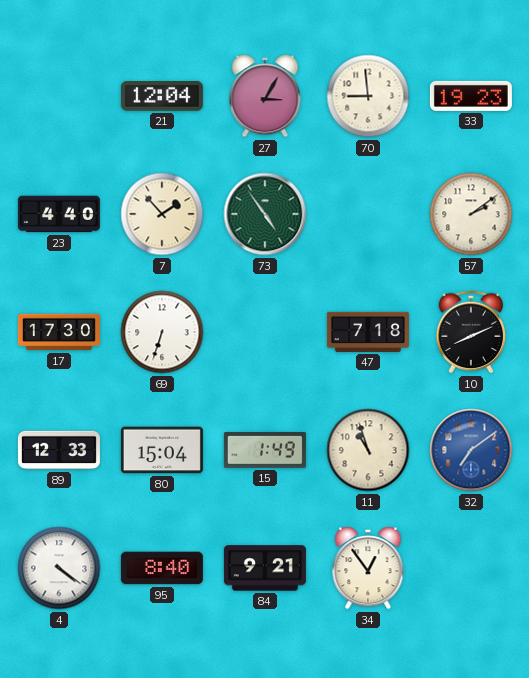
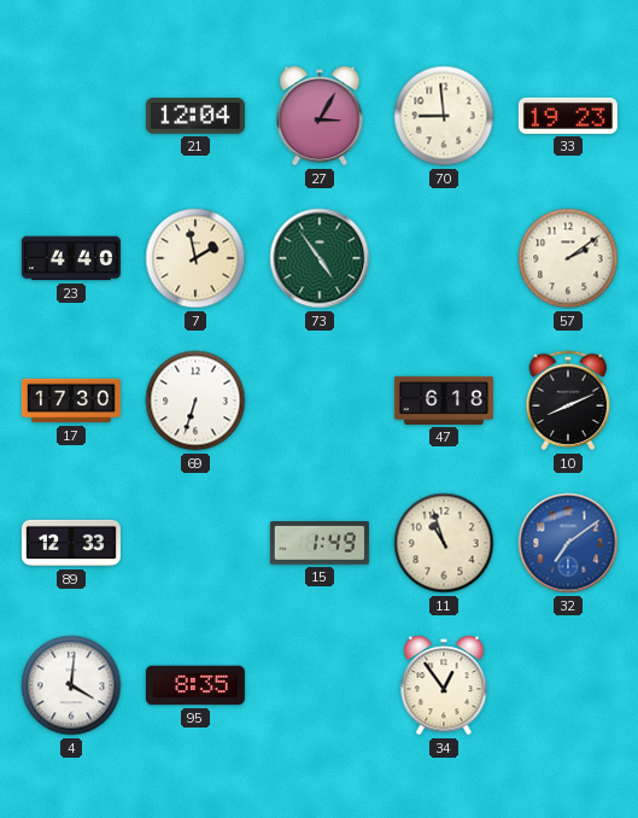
7: 1:53 -> 1:58 (195, 258)
47: 7:18 -> 6:18 (444, 401)
80: 15:04 -> none (162, 450)
4: 4:21 -> 4:01 (71, 685)
95: 8:40 -> 8:35 (195, 685)
84: 9:21 -> none (265, 568)
